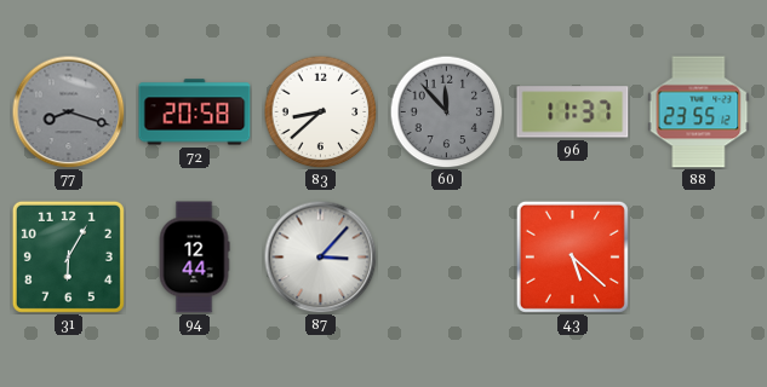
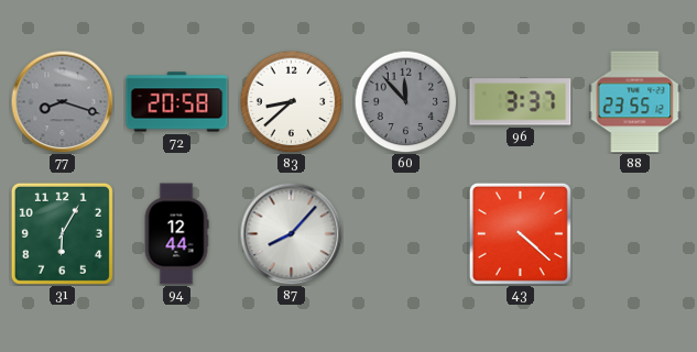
96: 11:37 -> 3:37 (521, 102)
87: 3:07 -> 8:07 (291, 233)
43: 5:22 -> 4:22 (520, 233)
